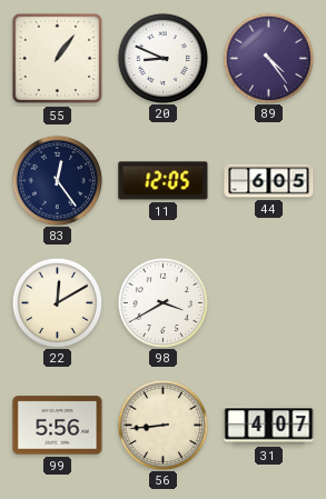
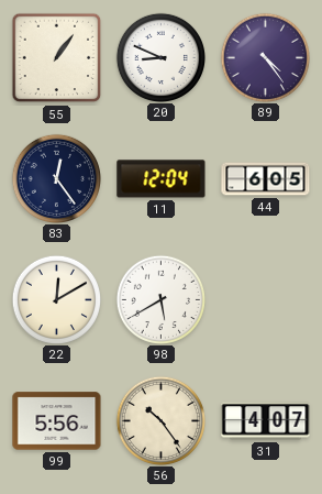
11: 12:05 -> 12:04 (162, 179)
98: 3:40 -> 5:40 (160, 299)
56: 8:44 -> 10:24 (160, 420)
